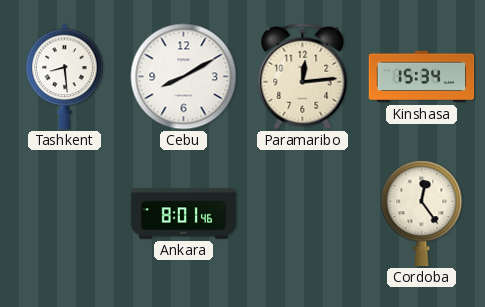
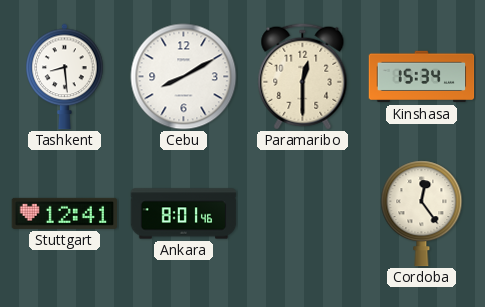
Paramaribo: 12:14 -> 12:30 (303, 77)
Stuttgart: none -> 12:41 (65, 213)
